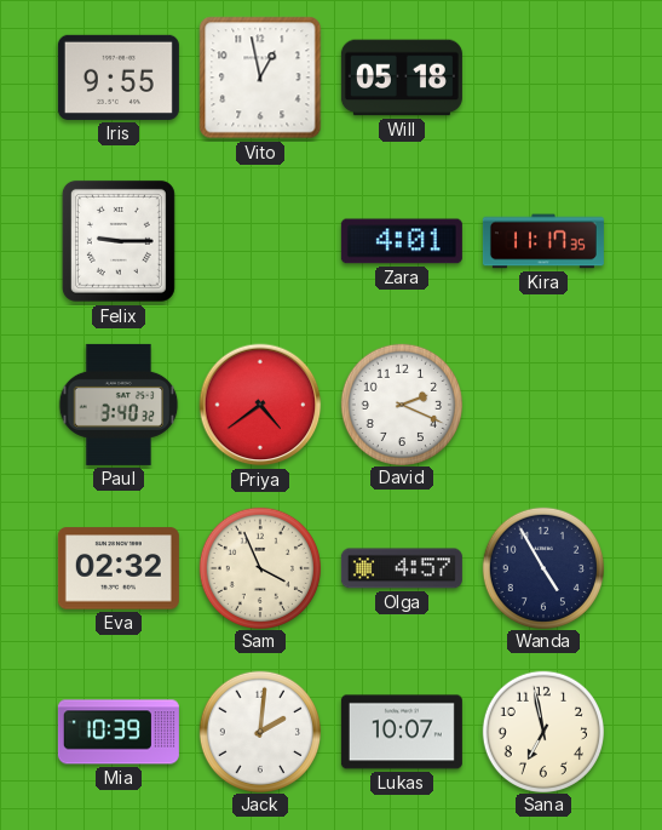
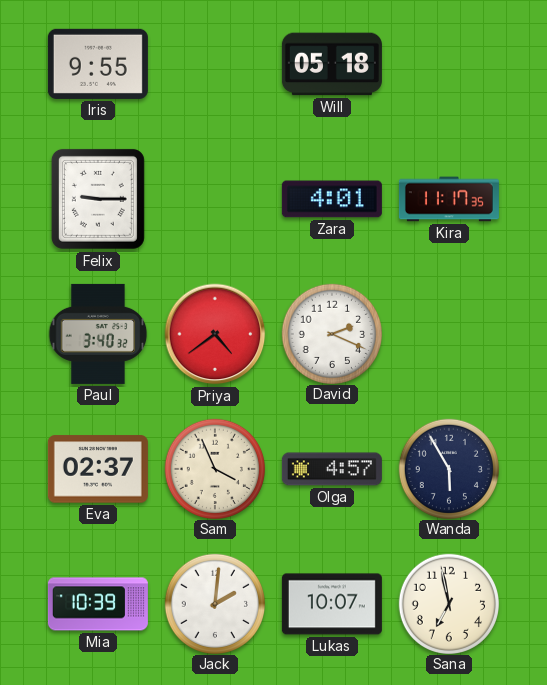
Vito: 12:58 -> none (260, 78)
Eva: 02:32 -> 02:37 (98, 469)
Wanda: 4:55 -> 5:55 (448, 468)
